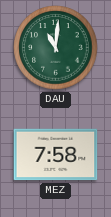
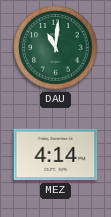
MEZ: 7:58 -> 4:14 (56, 155)
